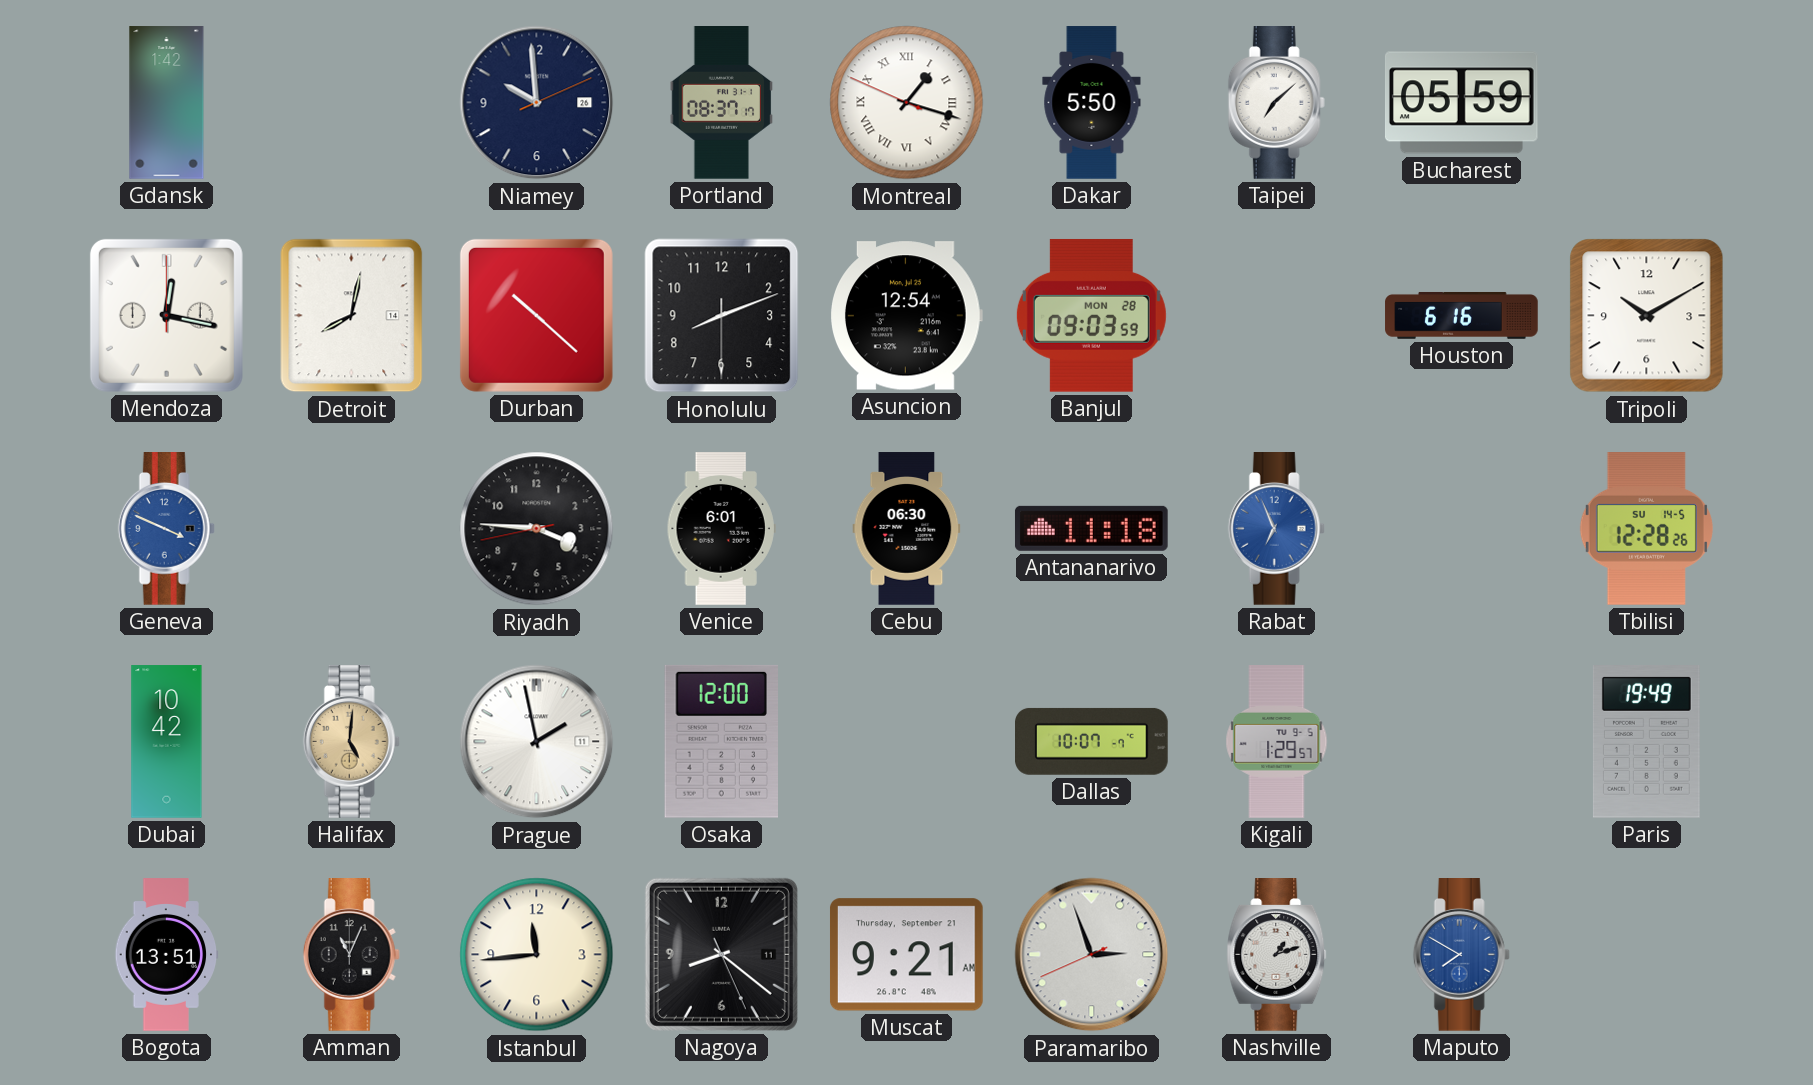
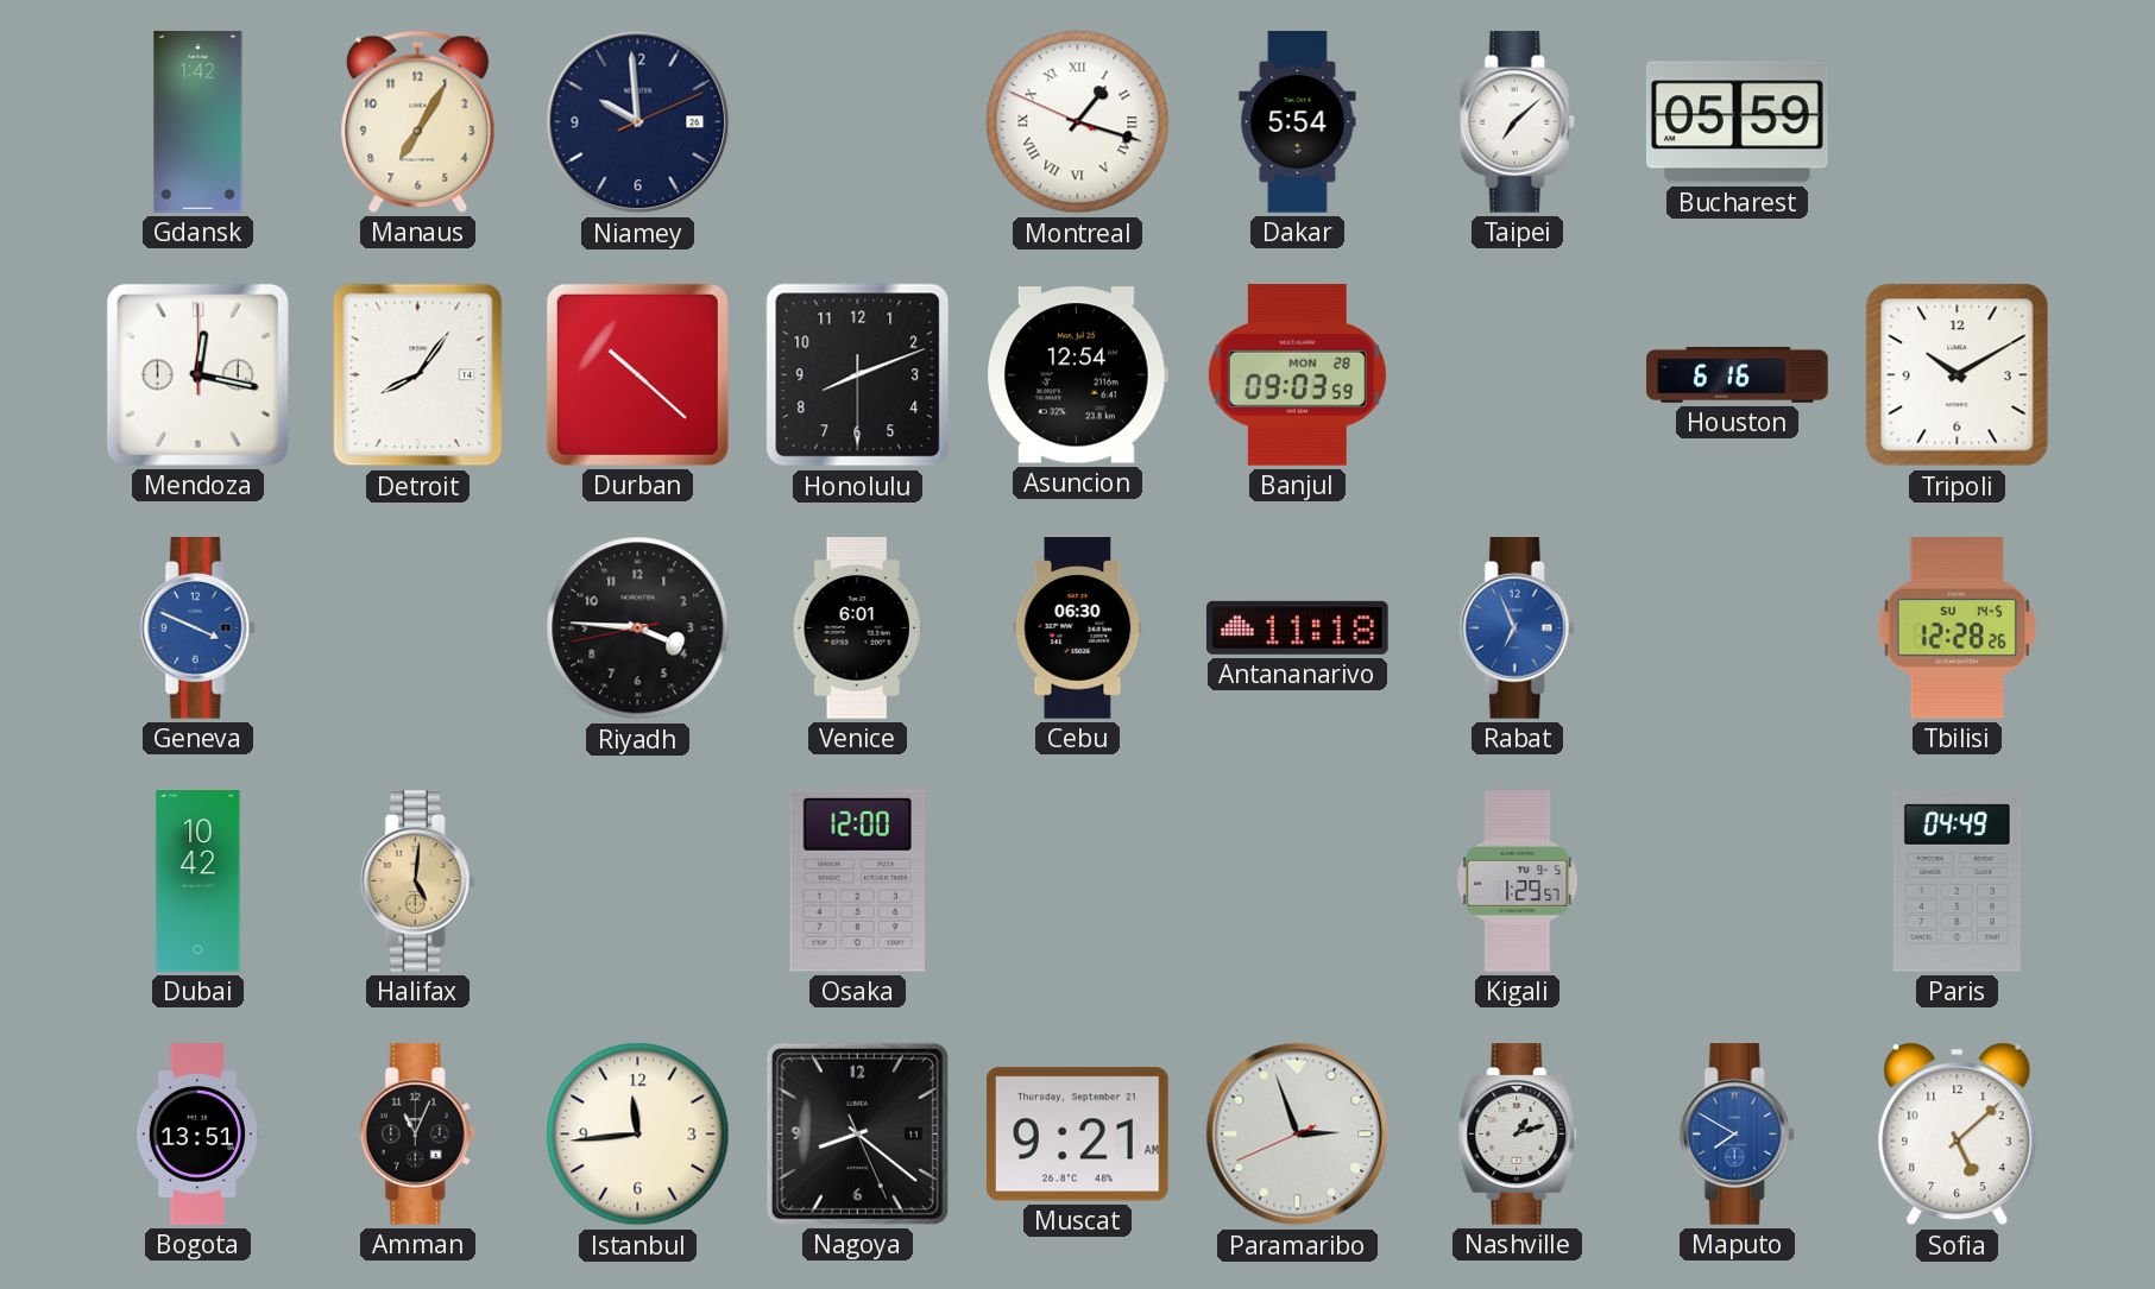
Manaus: none -> 7:05 (418, 121)
Portland: 08:37 -> none (722, 103)
Dakar: 5:50 -> 5:54 (1298, 122)
Detroit: 8:02 -> 8:06 (418, 375)
Prague: 1:58 -> none (537, 742)
Dallas: 10:07 -> none (1092, 741)
Paris: 19:49 -> 04:49 (1956, 882)
Sofia: none -> 5:08 (1958, 1135)
